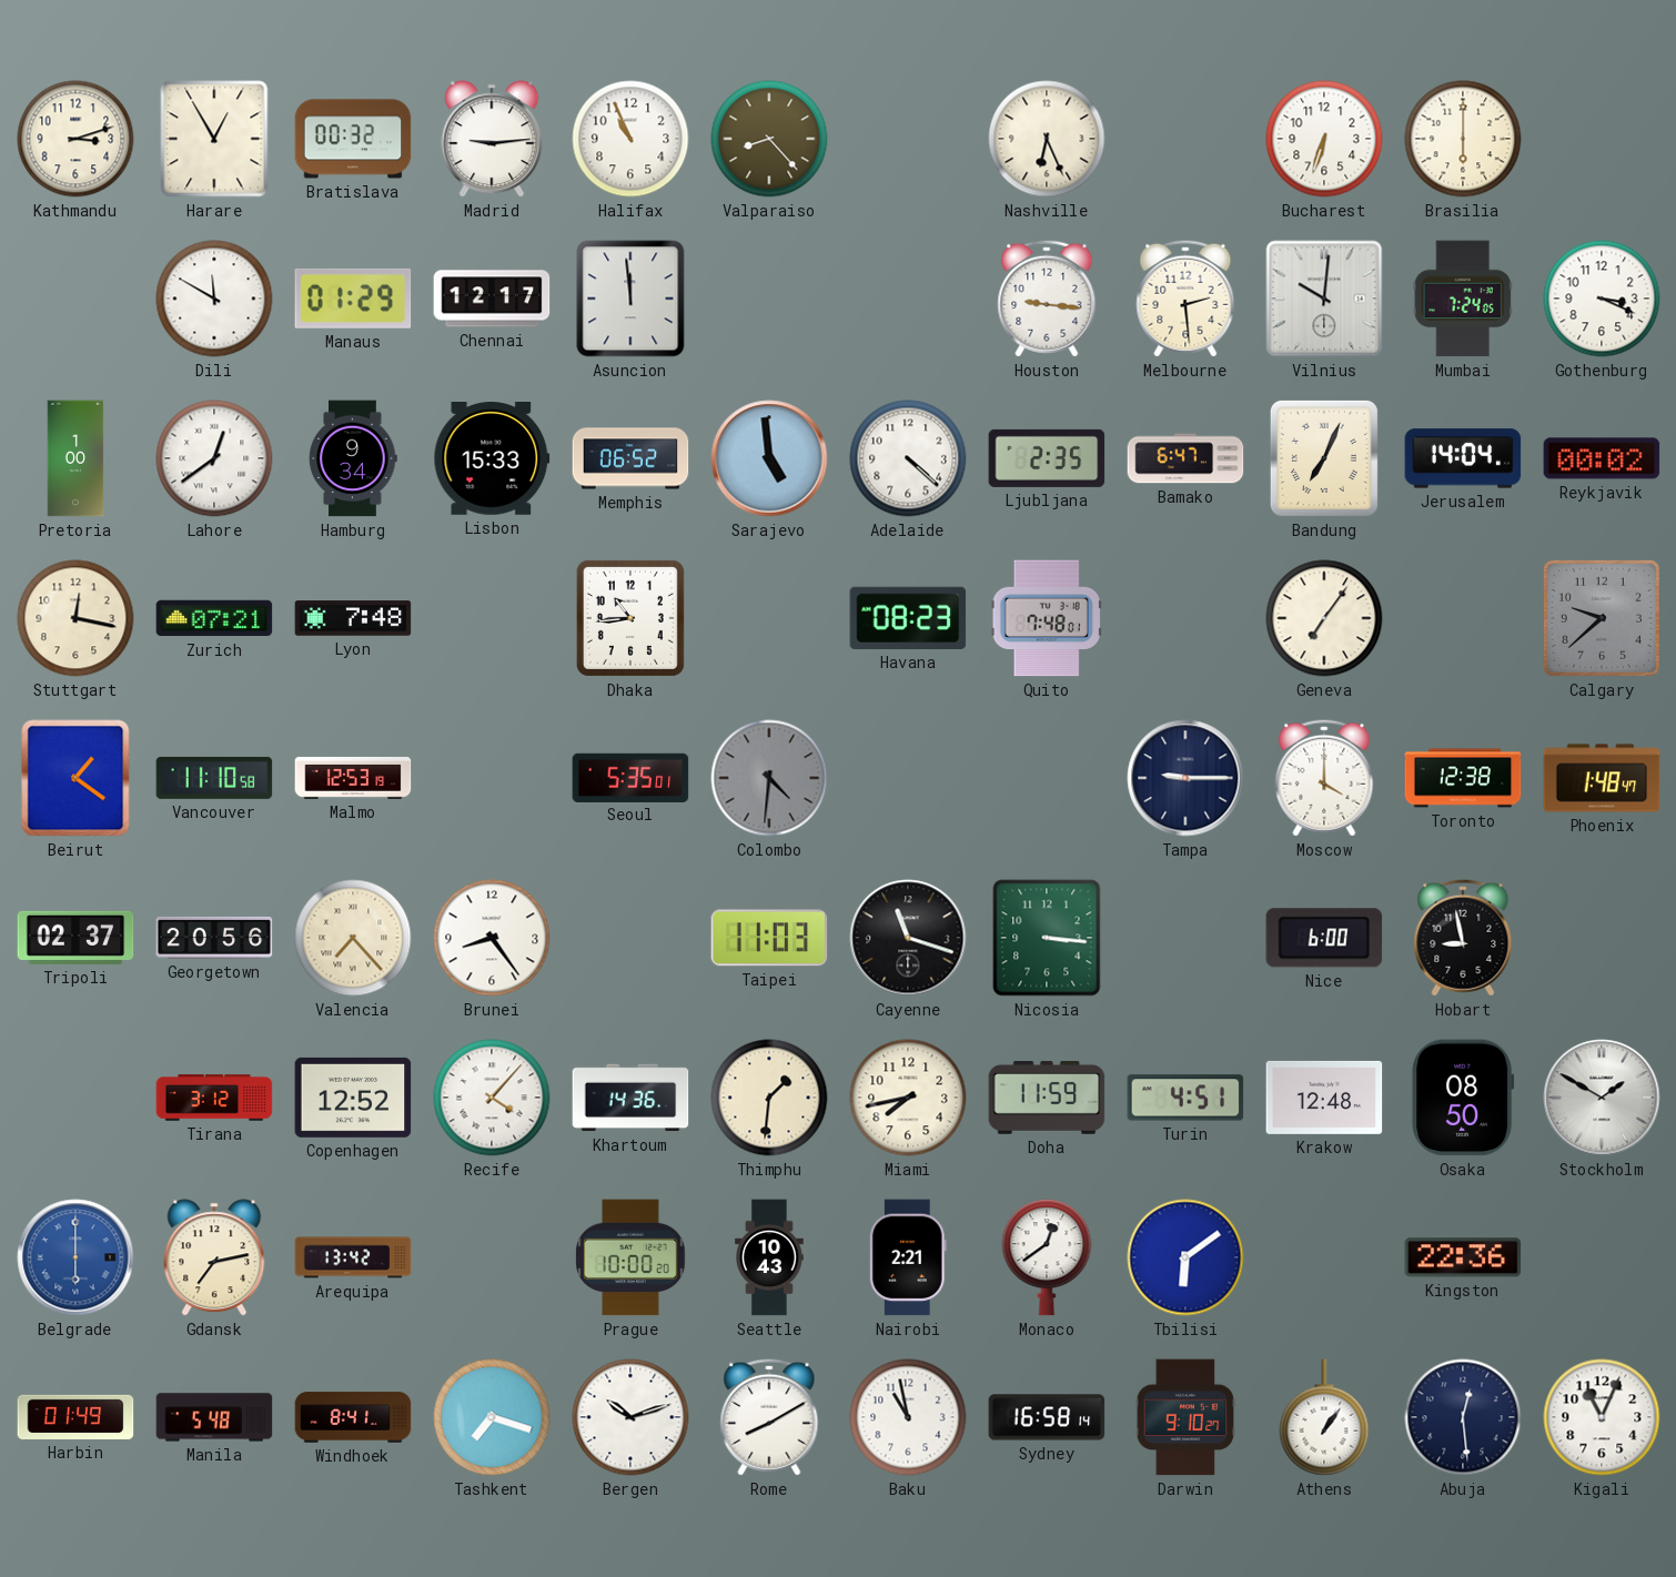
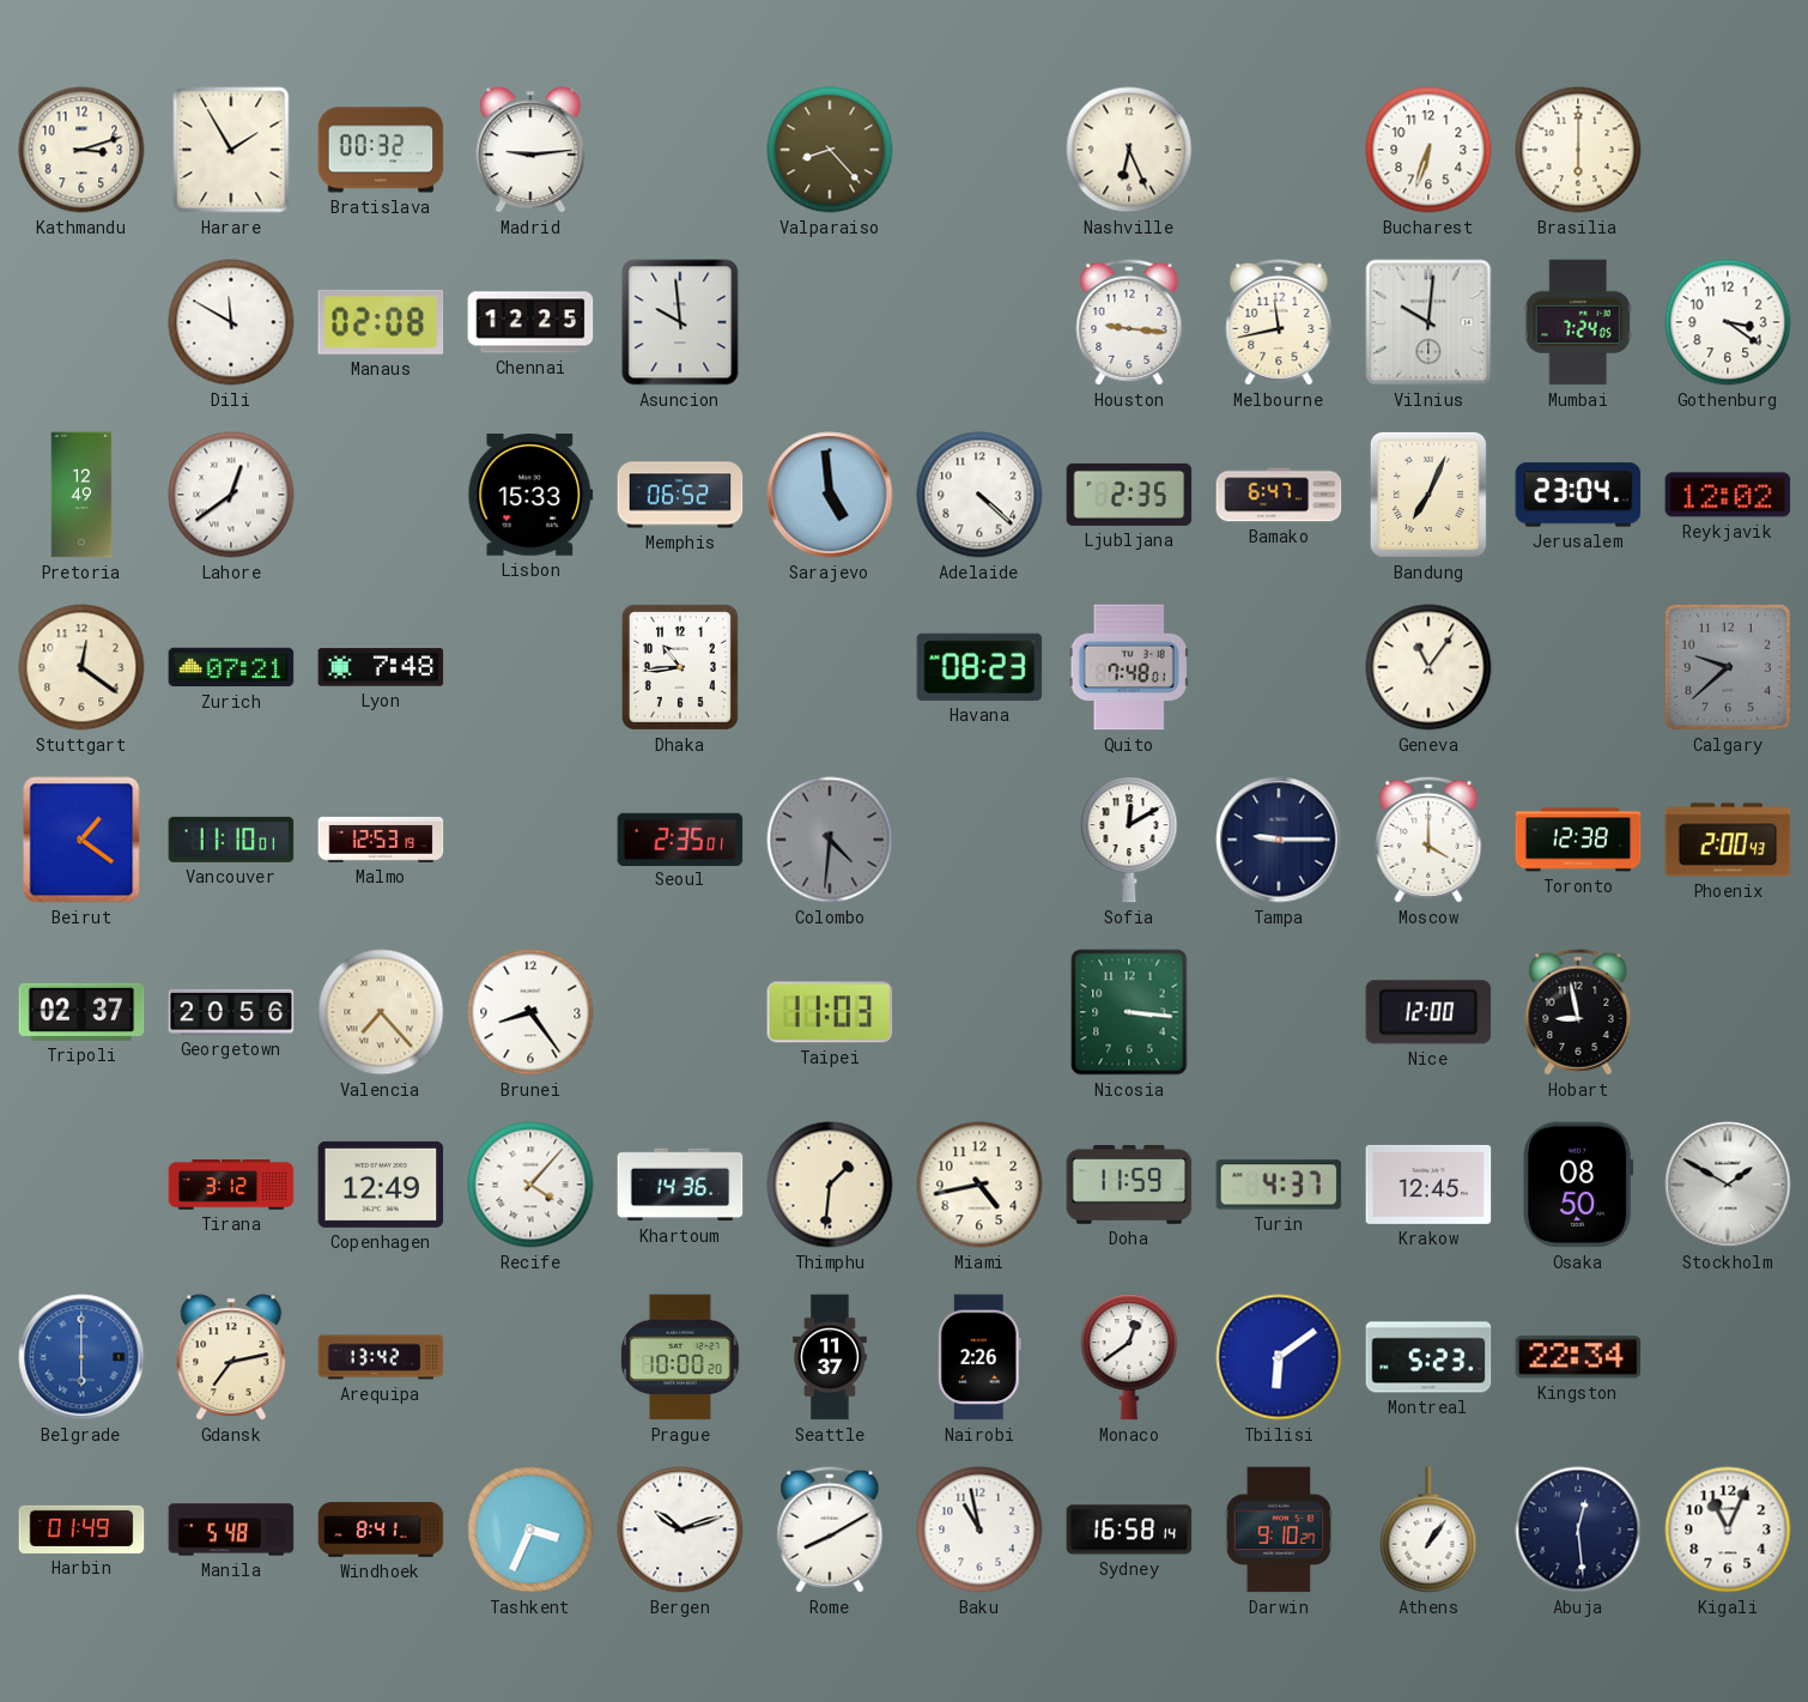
Harare: 12:55 -> 1:55 (231, 150)
Halifax: 10:56 -> none (630, 139)
Manaus: 01:29 -> 02:08 (381, 322)
Chennai: 12:17 -> 12:25 (530, 322)
Asuncion: 11:59 -> 9:59 (680, 322)
Melbourne: 2:29 -> 11:43 (1279, 322)
Gothenburg: 3:19 -> 3:21 (1728, 322)
Pretoria: 1:00 -> 12:49 (81, 495)
Hamburg: 9:34 -> none (353, 458)
Jerusalem: 14:04 -> 23:04 (1578, 495)
Reykjavik: 00:02 -> 12:02 (1728, 495)
Stuttgart: 12:17 -> 12:21 (81, 667)
Geneva: 7:06 -> 11:06 (1428, 667)
Vancouver: 11:10:58 -> 11:10:01 (231, 840)
Seoul: 5:35 -> 2:35 (680, 838)
Sofia: none -> 12:10 (1129, 840)
Phoenix: 1:48 -> 2:00 (1728, 840)
Cayenne: 11:18 -> none (908, 938)
Nice: 6:00 -> 12:00 (1428, 1012)
Copenhagen: 12:52 -> 12:49 (381, 1185)
Miami: 7:43 -> 4:43 (979, 1185)
Turin: 4:51 -> 4:37 (1279, 1185)
Krakow: 12:48 -> 12:45 (1428, 1185)
Seattle: 10:43 -> 11:37 (831, 1357)
Nairobi: 2:21 -> 2:26 (979, 1357)
Montreal: none -> 5:23 (1428, 1357)
Kingston: 22:36 -> 22:34 (1578, 1357)
Tashkent: 7:18 -> 3:34 (530, 1530)
